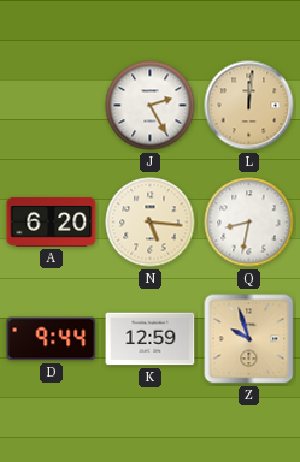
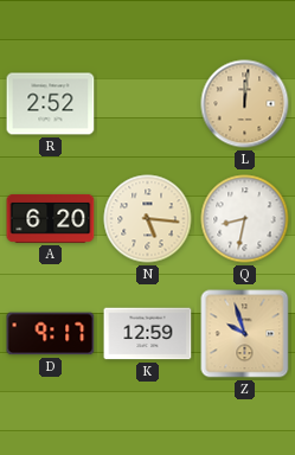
R: none -> 2:52 (51, 104)
J: 2:25 -> none (151, 106)
D: 9:44 -> 9:17 (51, 334)
